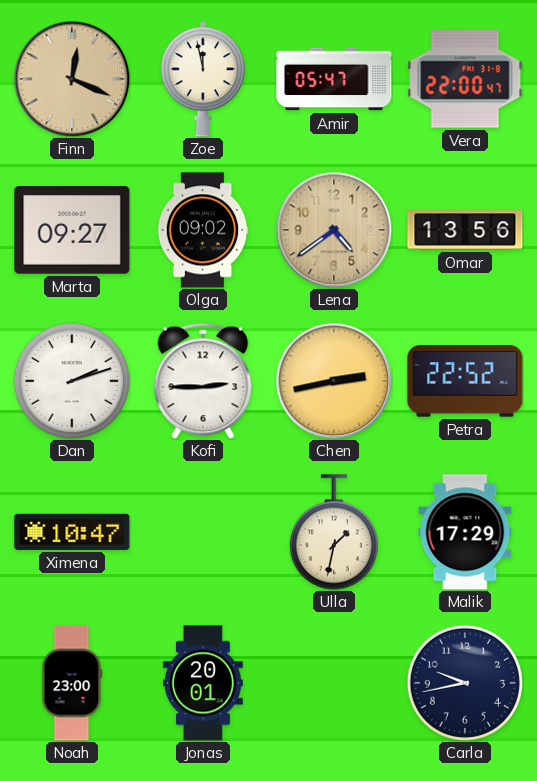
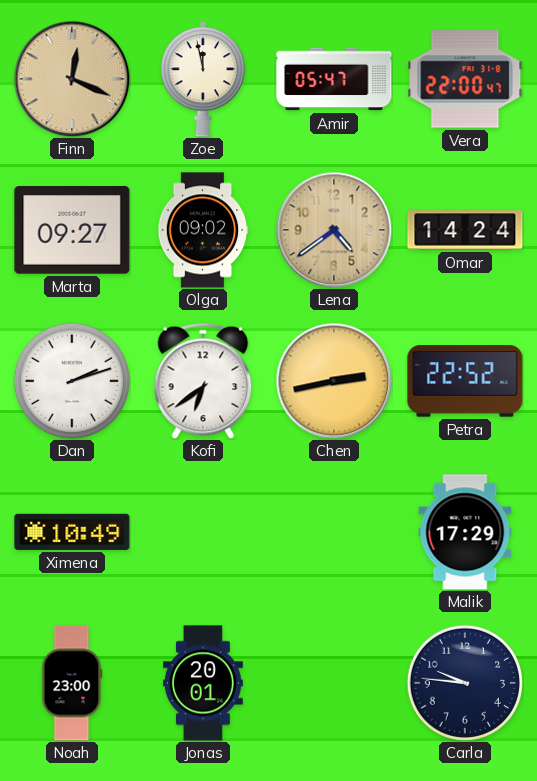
Omar: 13:56 -> 14:24 (465, 230)
Kofi: 2:45 -> 6:39 (203, 381)
Ximena: 10:47 -> 10:49 (72, 532)
Ulla: 1:32 -> none (334, 532)
Carla: 9:43 -> 9:46 (465, 683)
